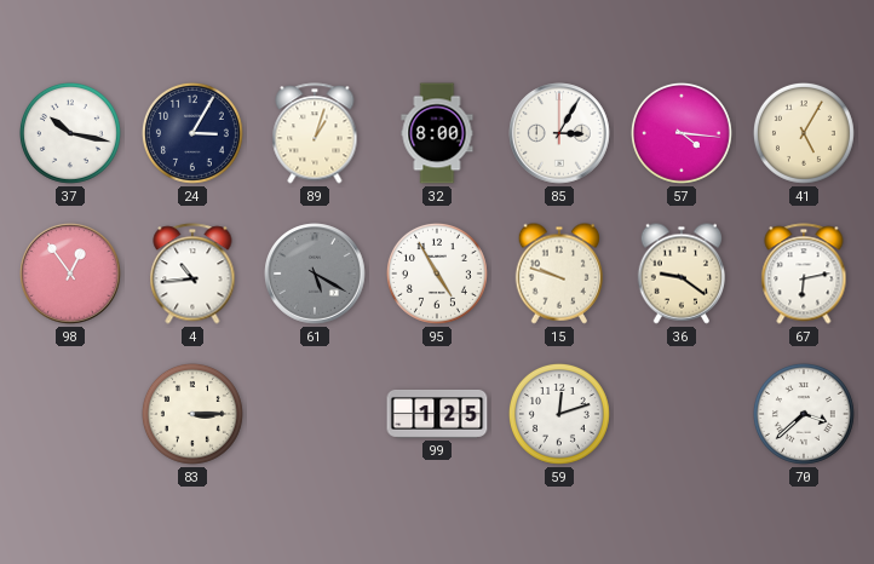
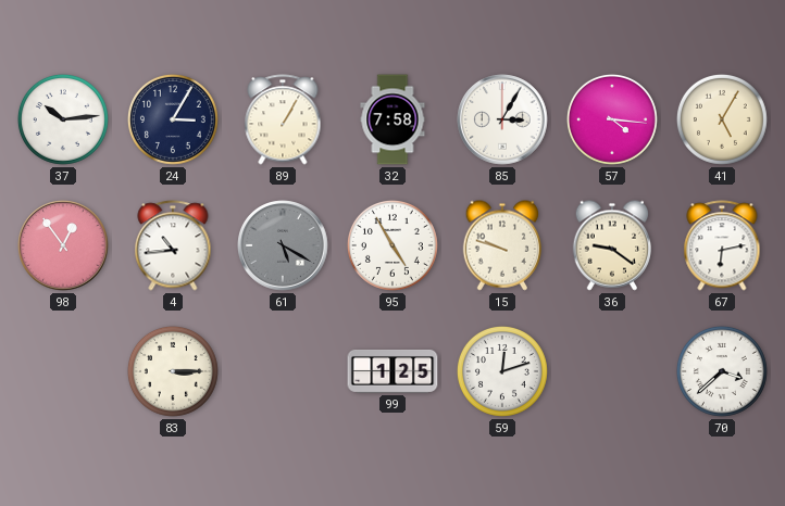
37: 10:17 -> 10:14 (63, 119)
89: 1:03 -> 1:05 (283, 119)
32: 8:00 -> 7:58 (392, 119)
